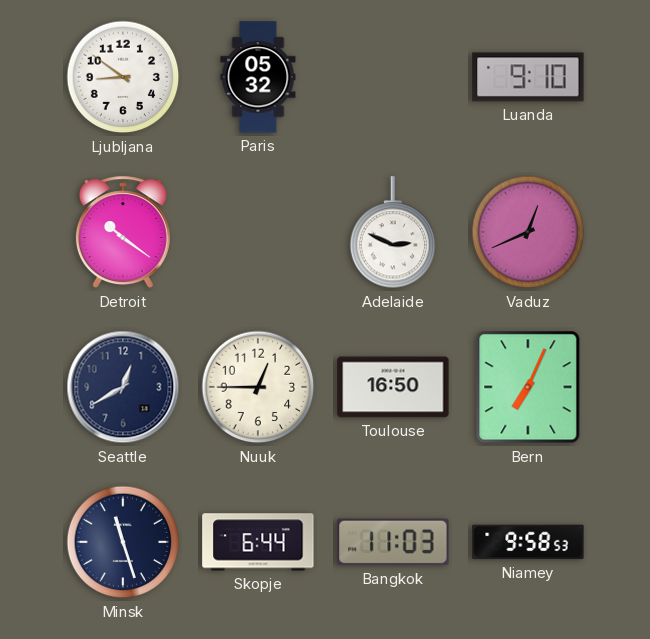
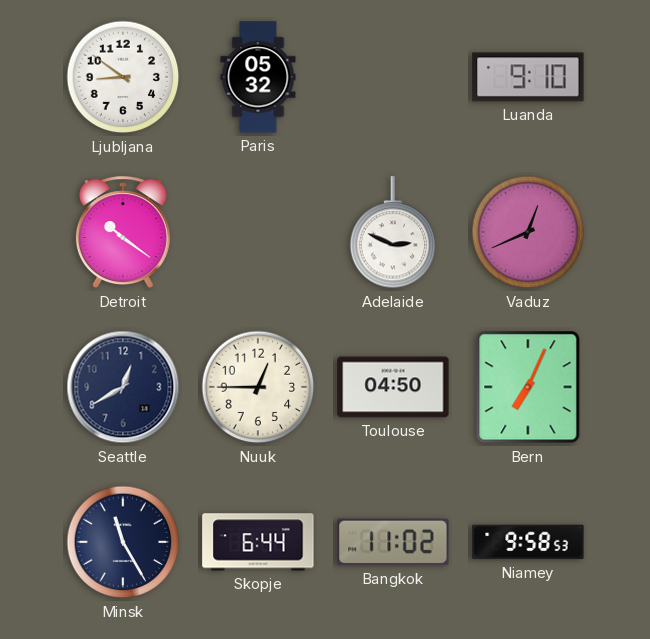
Toulouse: 16:50 -> 04:50 (393, 387)
Minsk: 11:27 -> 11:25 (123, 542)
Bangkok: 11:03 -> 11:02 (393, 542)
